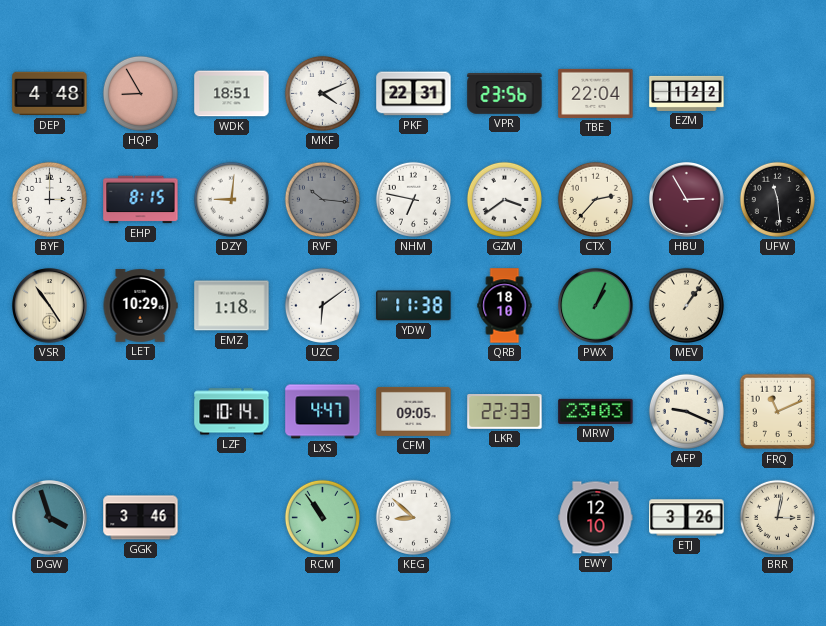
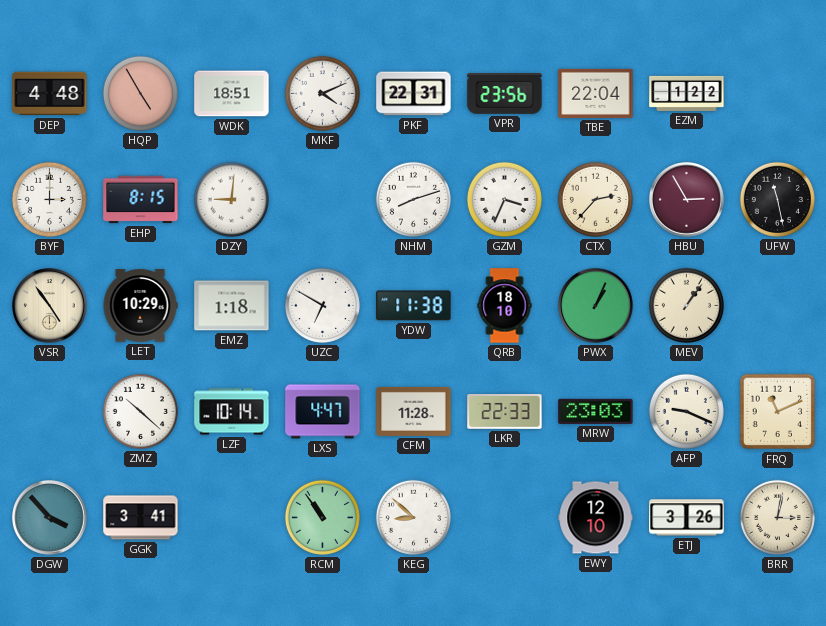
HQP: 8:55 -> 4:55 (140, 93)
RVF: 10:16 -> none (322, 199)
NHM: 6:47 -> 8:12 (413, 199)
GZM: 3:39 -> 3:34 (504, 199)
UFW: 11:29 -> 11:28 (777, 199)
UZC: 6:09 -> 6:50 (322, 305)
ZMZ: none -> 10:22 (140, 411)
CFM: 09:05 -> 11:28 (414, 411)
DGW: 3:57 -> 3:53 (50, 518)
GGK: 3:46 -> 3:41 (141, 518)
